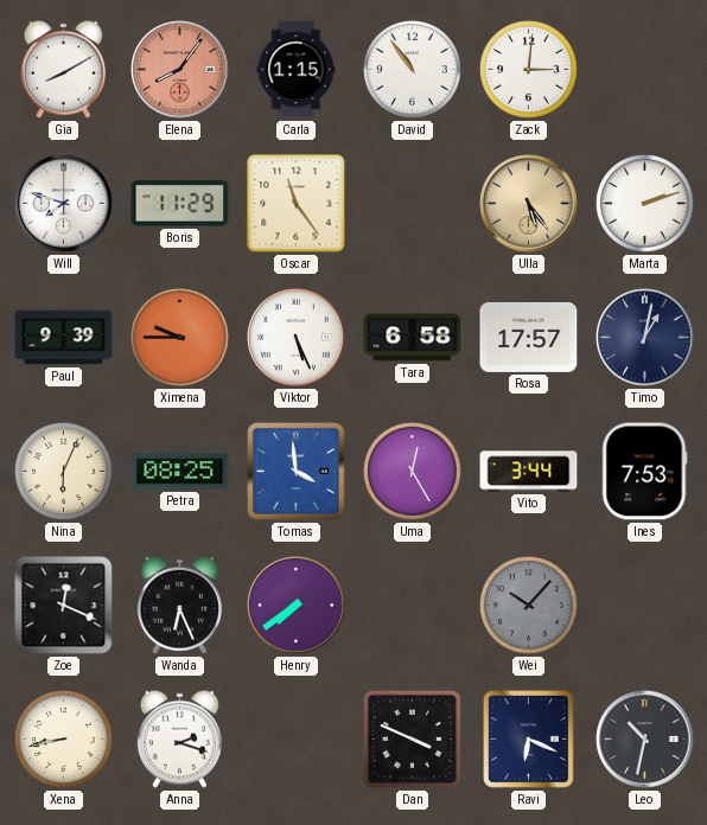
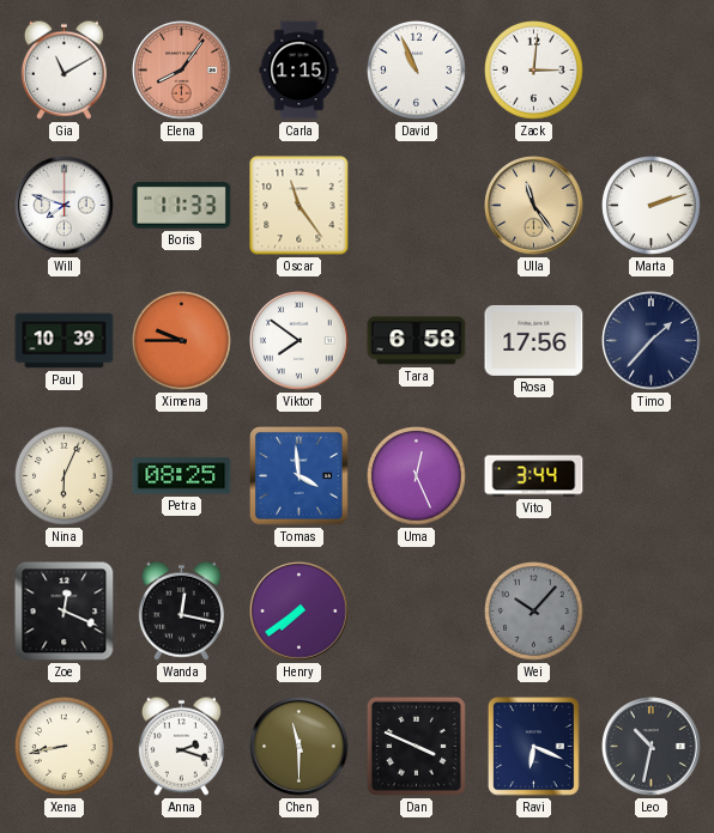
Gia: 8:10 -> 11:10 (63, 69)
David: 10:54 -> 10:56 (417, 71)
Boris: 11:29 -> 11:33 (182, 206)
Ulla: 5:24 -> 11:24 (534, 206)
Paul: 9:39 -> 10:39 (65, 341)
Viktor: 5:26 -> 7:51 (299, 341)
Rosa: 17:57 -> 17:56 (534, 340)
Timo: 1:02 -> 1:37 (652, 341)
Uma: 12:25 -> 12:26 (417, 476)
Ines: 7:53 -> none (645, 472)
Wanda: 6:26 -> 12:17 (181, 610)
Chen: none -> 11:30 (299, 747)
